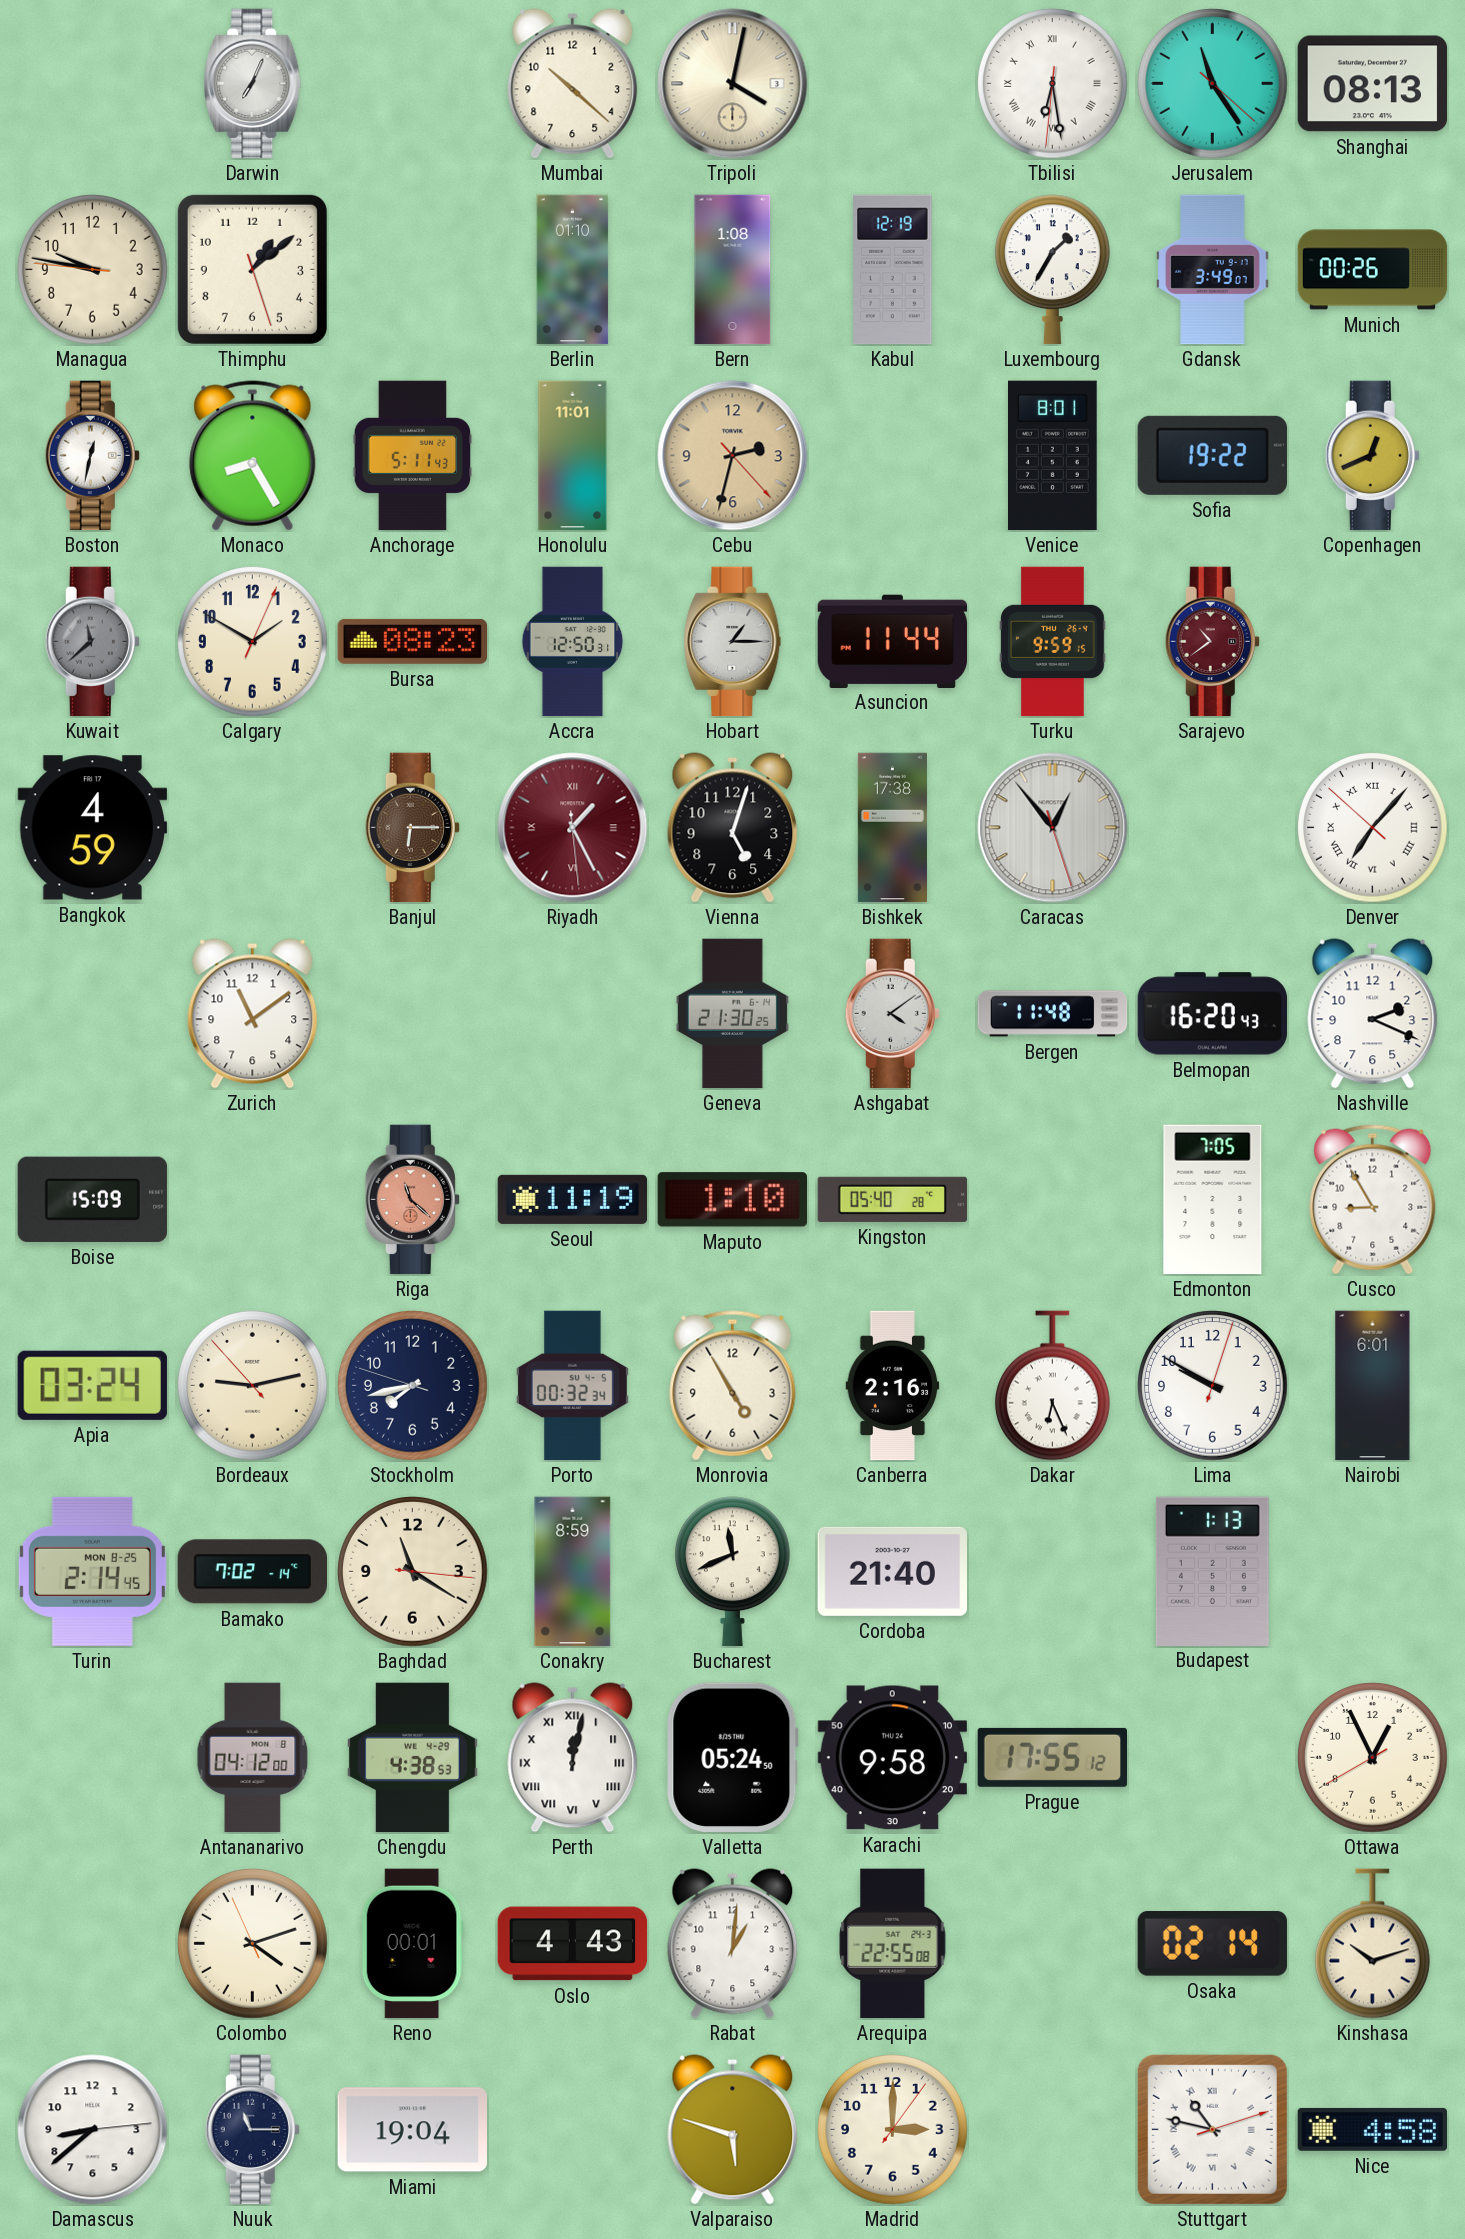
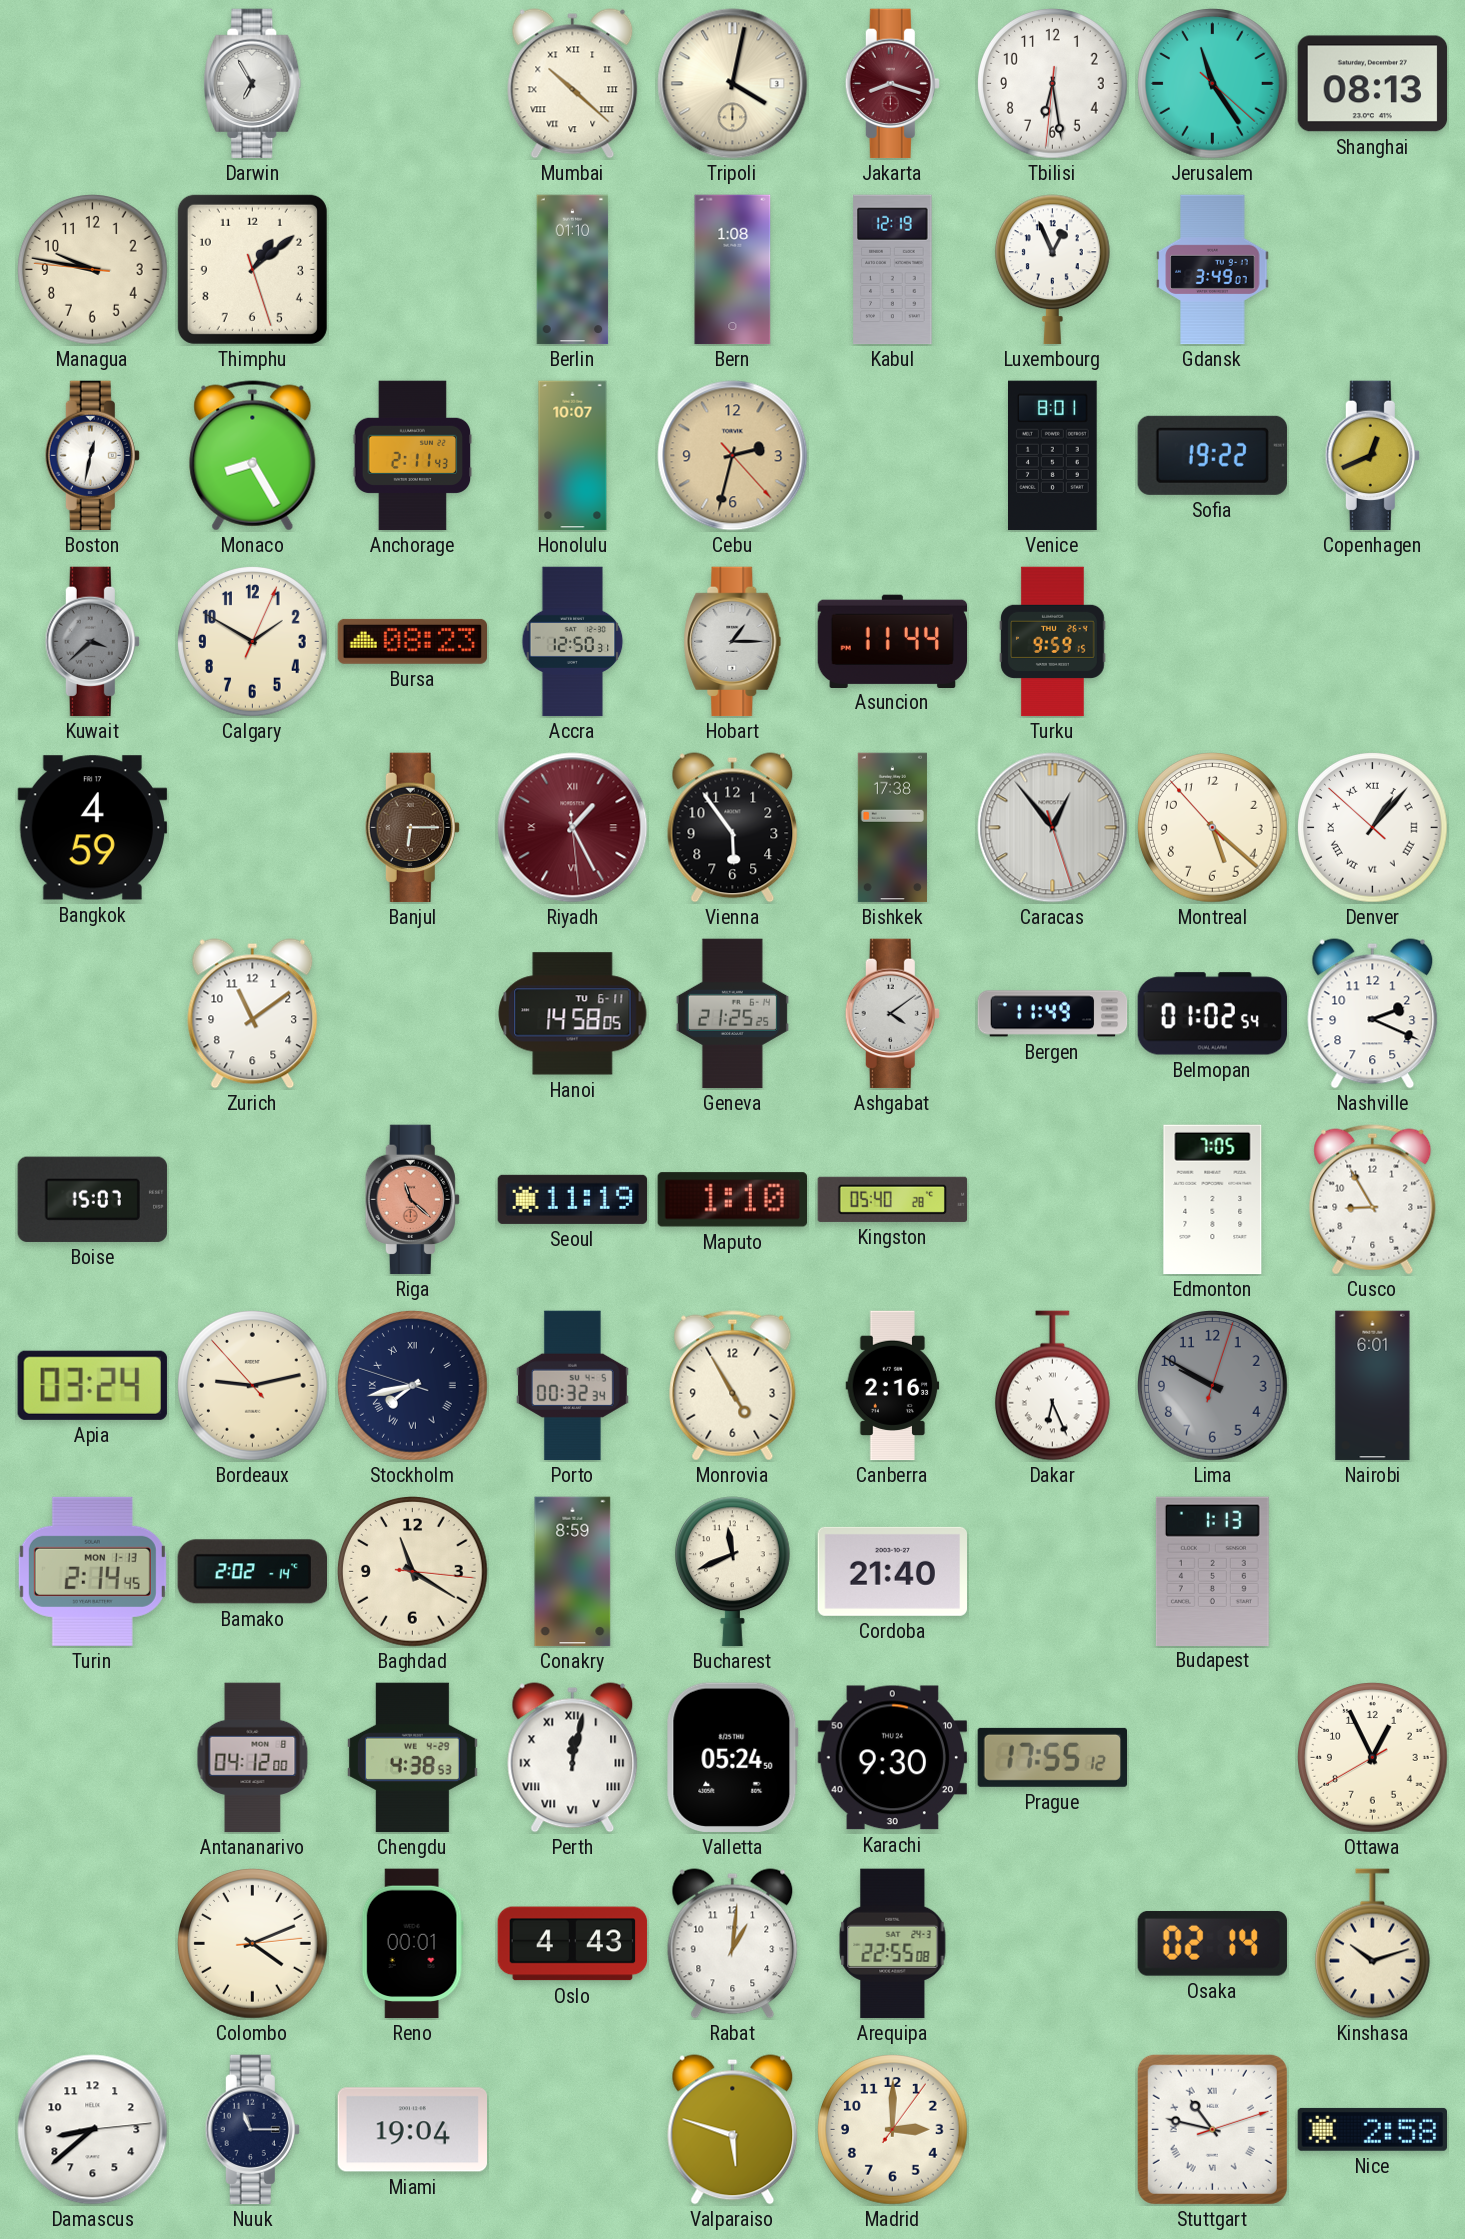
Darwin: 7:04 -> 6:55 (253, 84)
Mumbai numerals: Arabic -> Roman (573, 84)
Jakarta: none -> 8:18 (892, 84)
Tbilisi numerals: Roman -> Arabic (1053, 84)
Luxembourg: 1:35 -> 12:56 (1052, 270)
Munich: 00:26 -> none (1373, 270)
Anchorage: 5:11 -> 2:11 (413, 456)
Honolulu: 11:01 -> 10:07 (573, 456)
Kuwait: 11:38 -> 3:38 (92, 642)
Sarajevo: 10:39 -> none (1212, 642)
Vienna: 5:03 -> 5:54 (733, 828)
Montreal: none -> 5:21 (1213, 828)
Denver: 7:06 -> 1:06 (1373, 828)
Hanoi: none -> 14:58 (573, 1014)
Geneva: 21:30 -> 21:25 (732, 1014)
Bergen: 11:48 -> 11:49 (1053, 1014)
Belmopan: 16:20 -> 01:02 (1212, 1014)
Boise: 15:09 -> 15:07 (92, 1199)
Stockholm numerals: Arabic -> Roman (413, 1386)
Lima dial: white -> grey (1213, 1386)
Turin date: MON 8-25 -> MON 1-13 (92, 1571)
Bamako: 7:02 -> 2:02 (252, 1572)
Karachi: 9:58 -> 9:30 (892, 1758)
Colombo: 4:11:56 -> 4:11:14 (253, 1944)
Nice: 4:58 -> 2:58 (1372, 2129)
